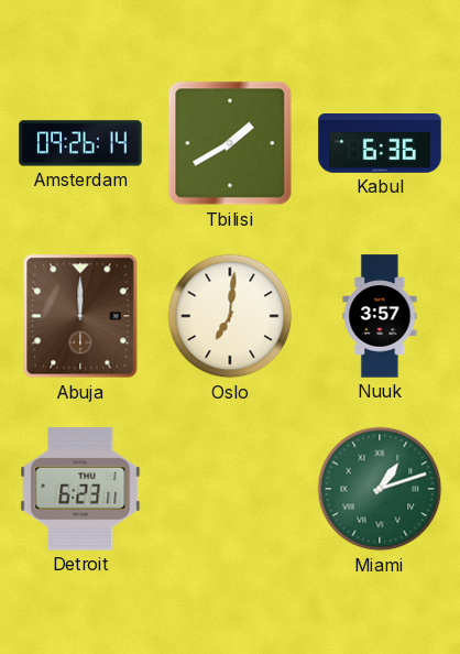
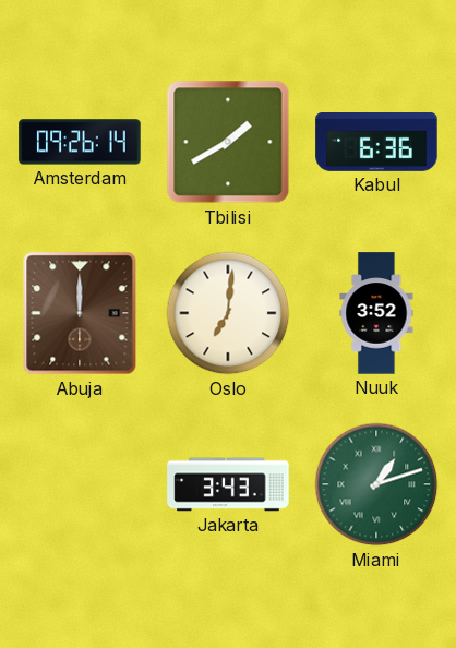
Nuuk: 3:57 -> 3:52 (376, 313)
Detroit: 6:23 -> none (80, 489)
Jakarta: none -> 3:43 (228, 484)
